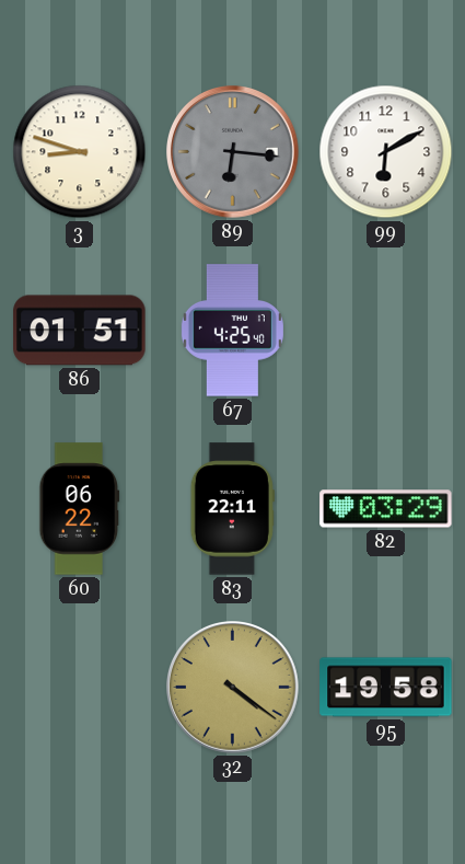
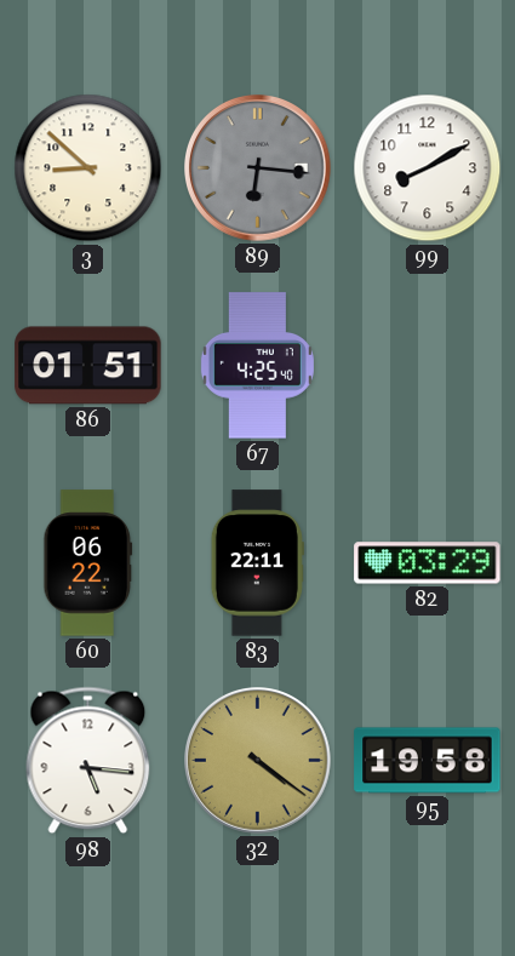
3: 8:48 -> 8:52 (88, 168)
99: 6:10 -> 8:10 (428, 168)
98: none -> 5:16 (88, 761)
